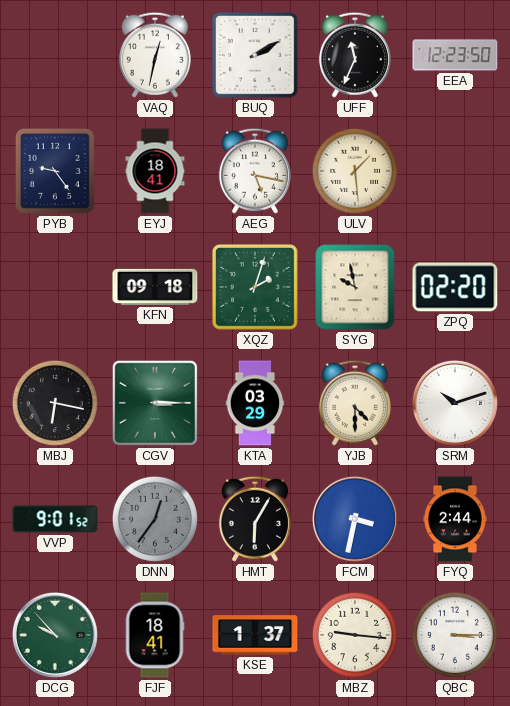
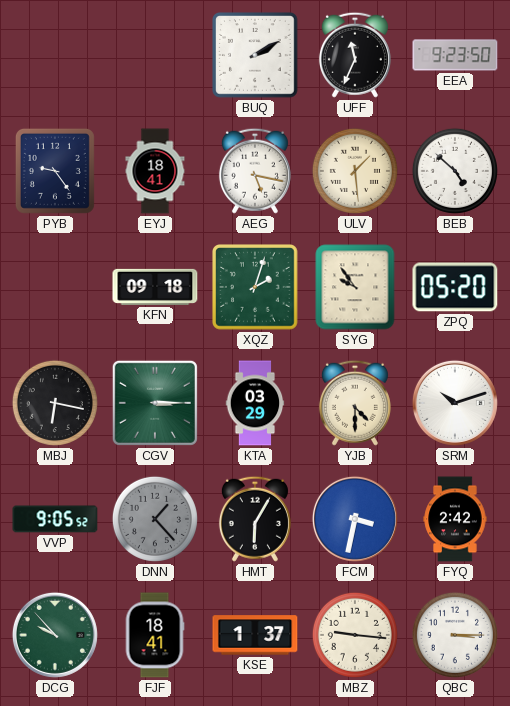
VAQ: 12:32 -> none (155, 55)
EEA: 12:23 -> 9:23 (455, 55)
BEB: none -> 4:52 (455, 171)
SYG: 9:58 -> 9:54 (355, 287)
ZPQ: 02:20 -> 05:20 (455, 287)
VVP: 9:01 -> 9:05 (55, 519)
DNN: 12:36 -> 1:23 (155, 519)
FYQ: 2:44 -> 2:42 (455, 519)
